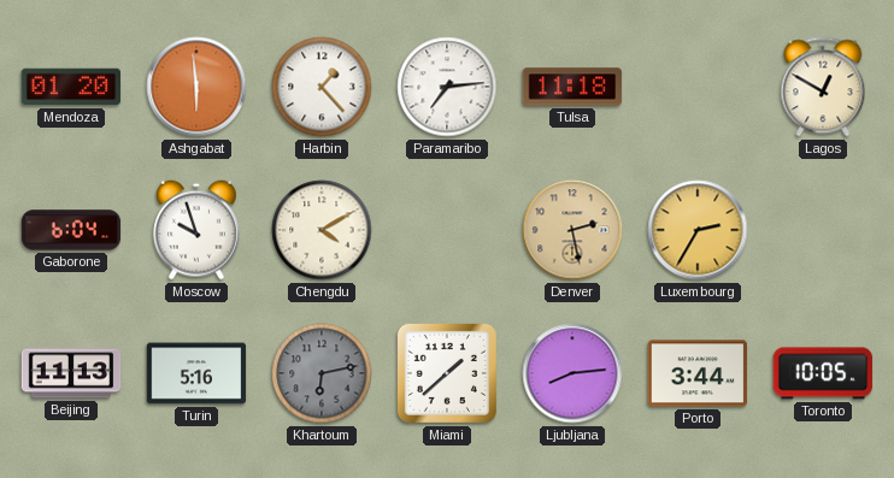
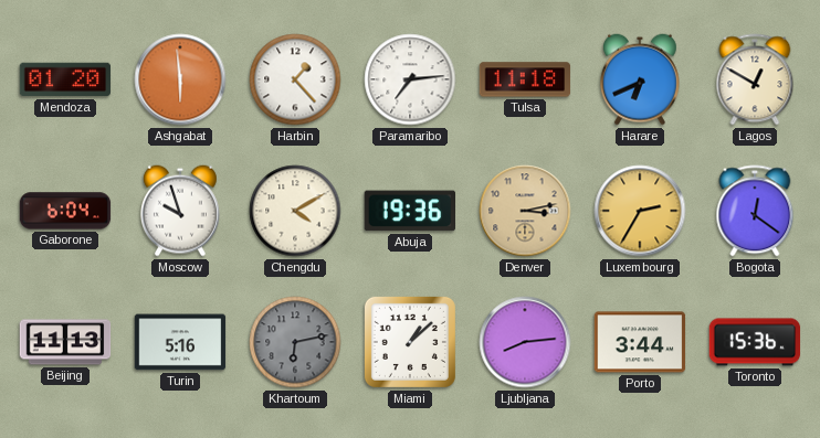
Harare: none -> 6:41 (640, 79)
Abuja: none -> 19:36 (409, 211)
Denver: 2:28 -> 3:13 (525, 211)
Bogota: none -> 12:21 (755, 211)
Miami: 1:38 -> 1:08 (410, 342)
Toronto: 10:05 -> 15:36 (755, 342)
